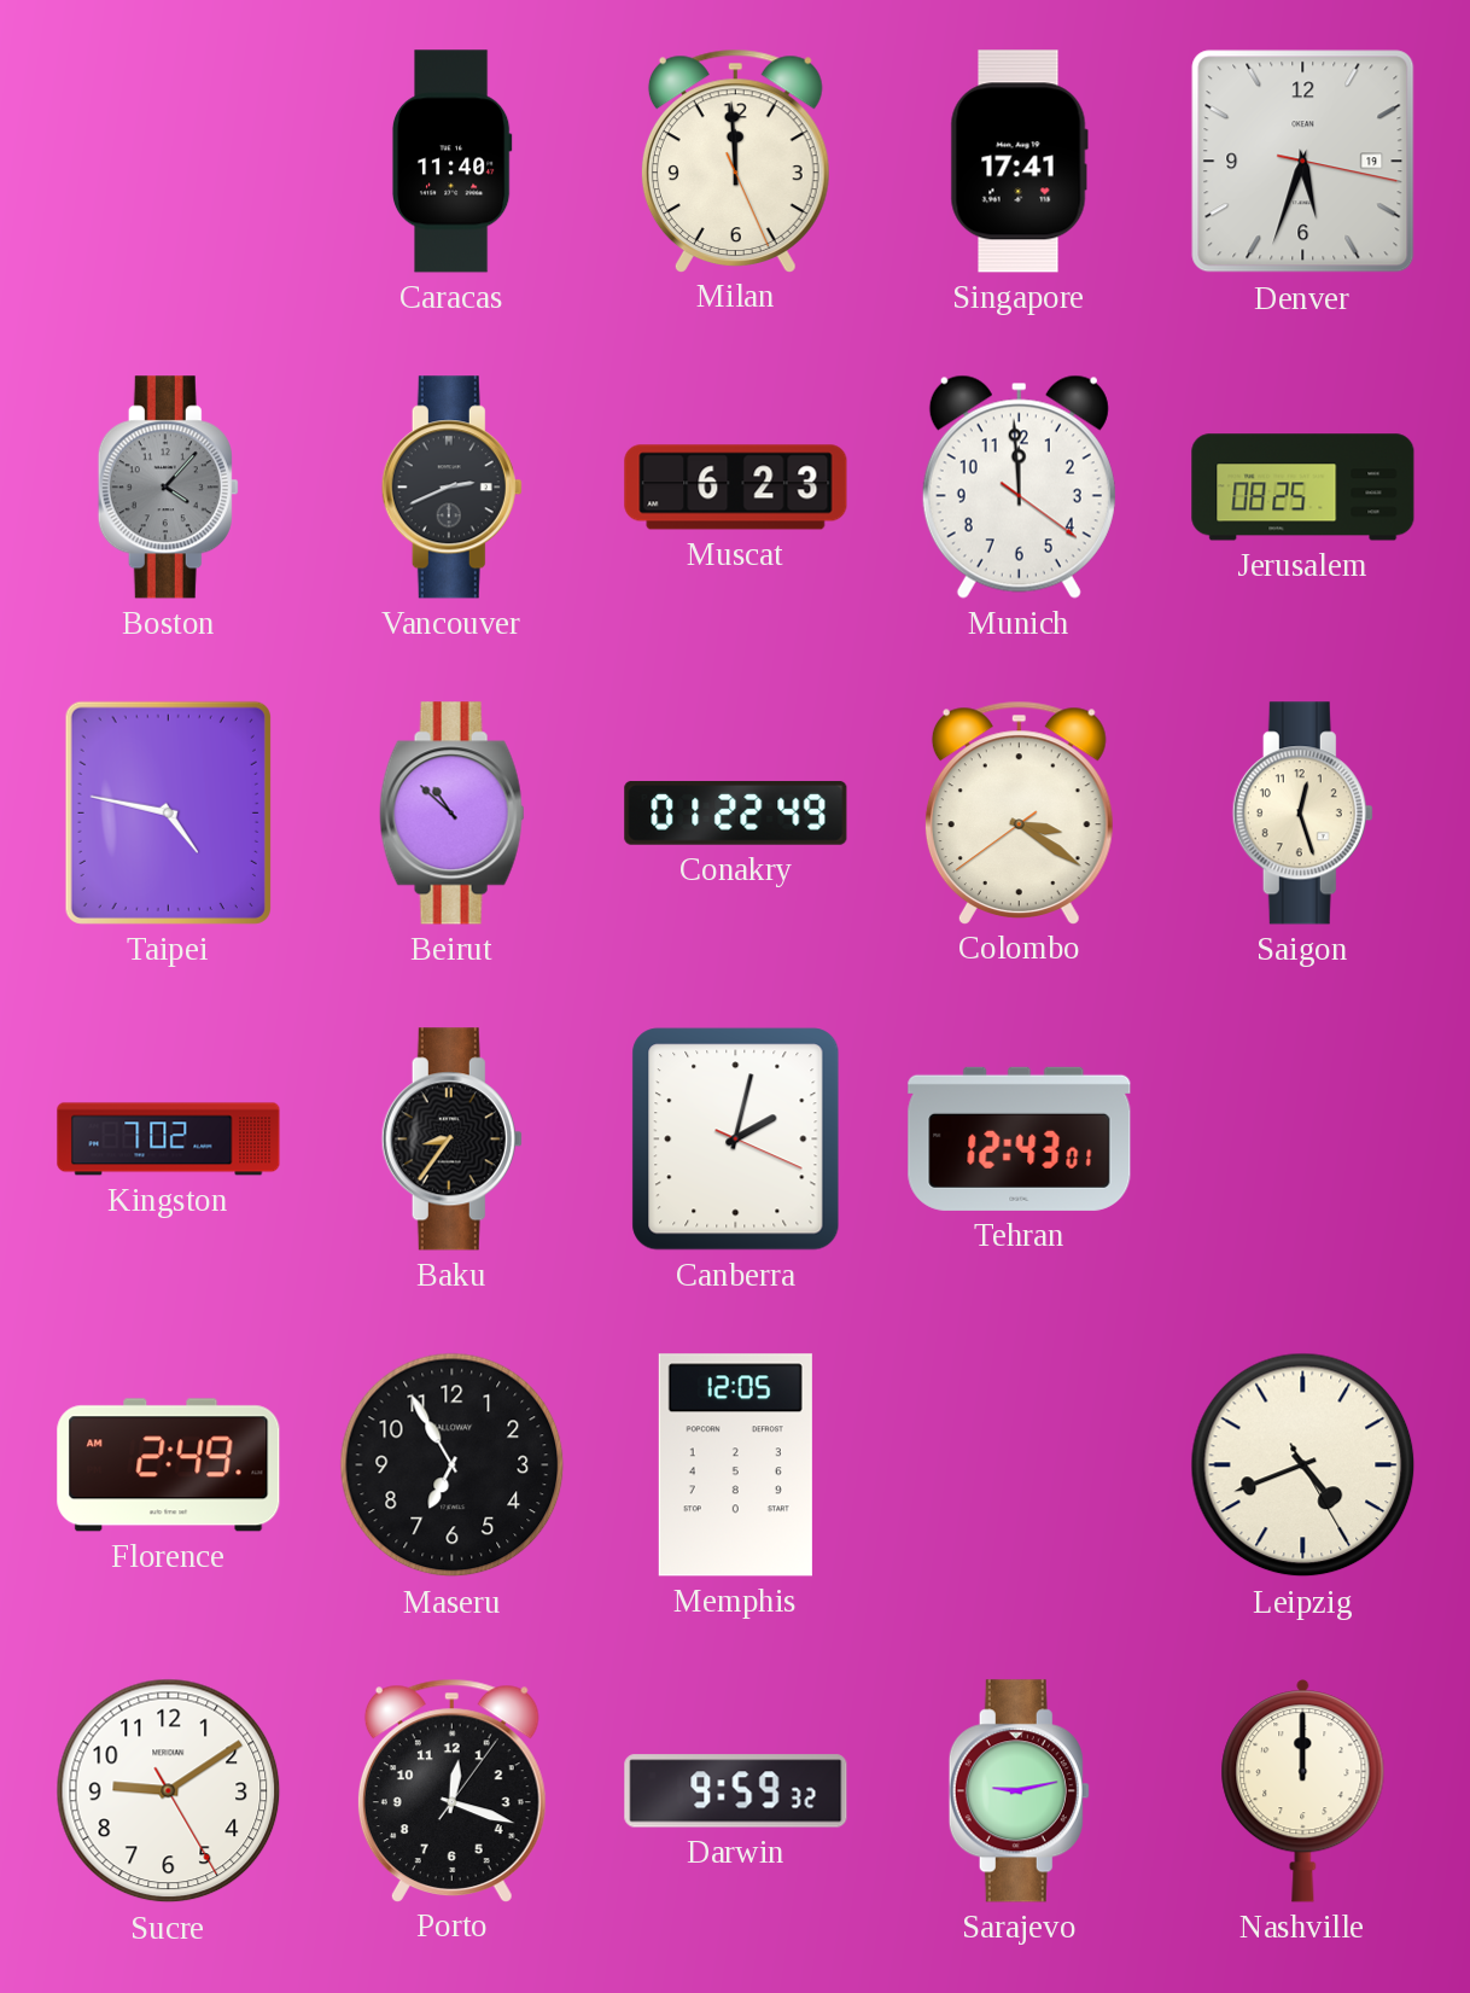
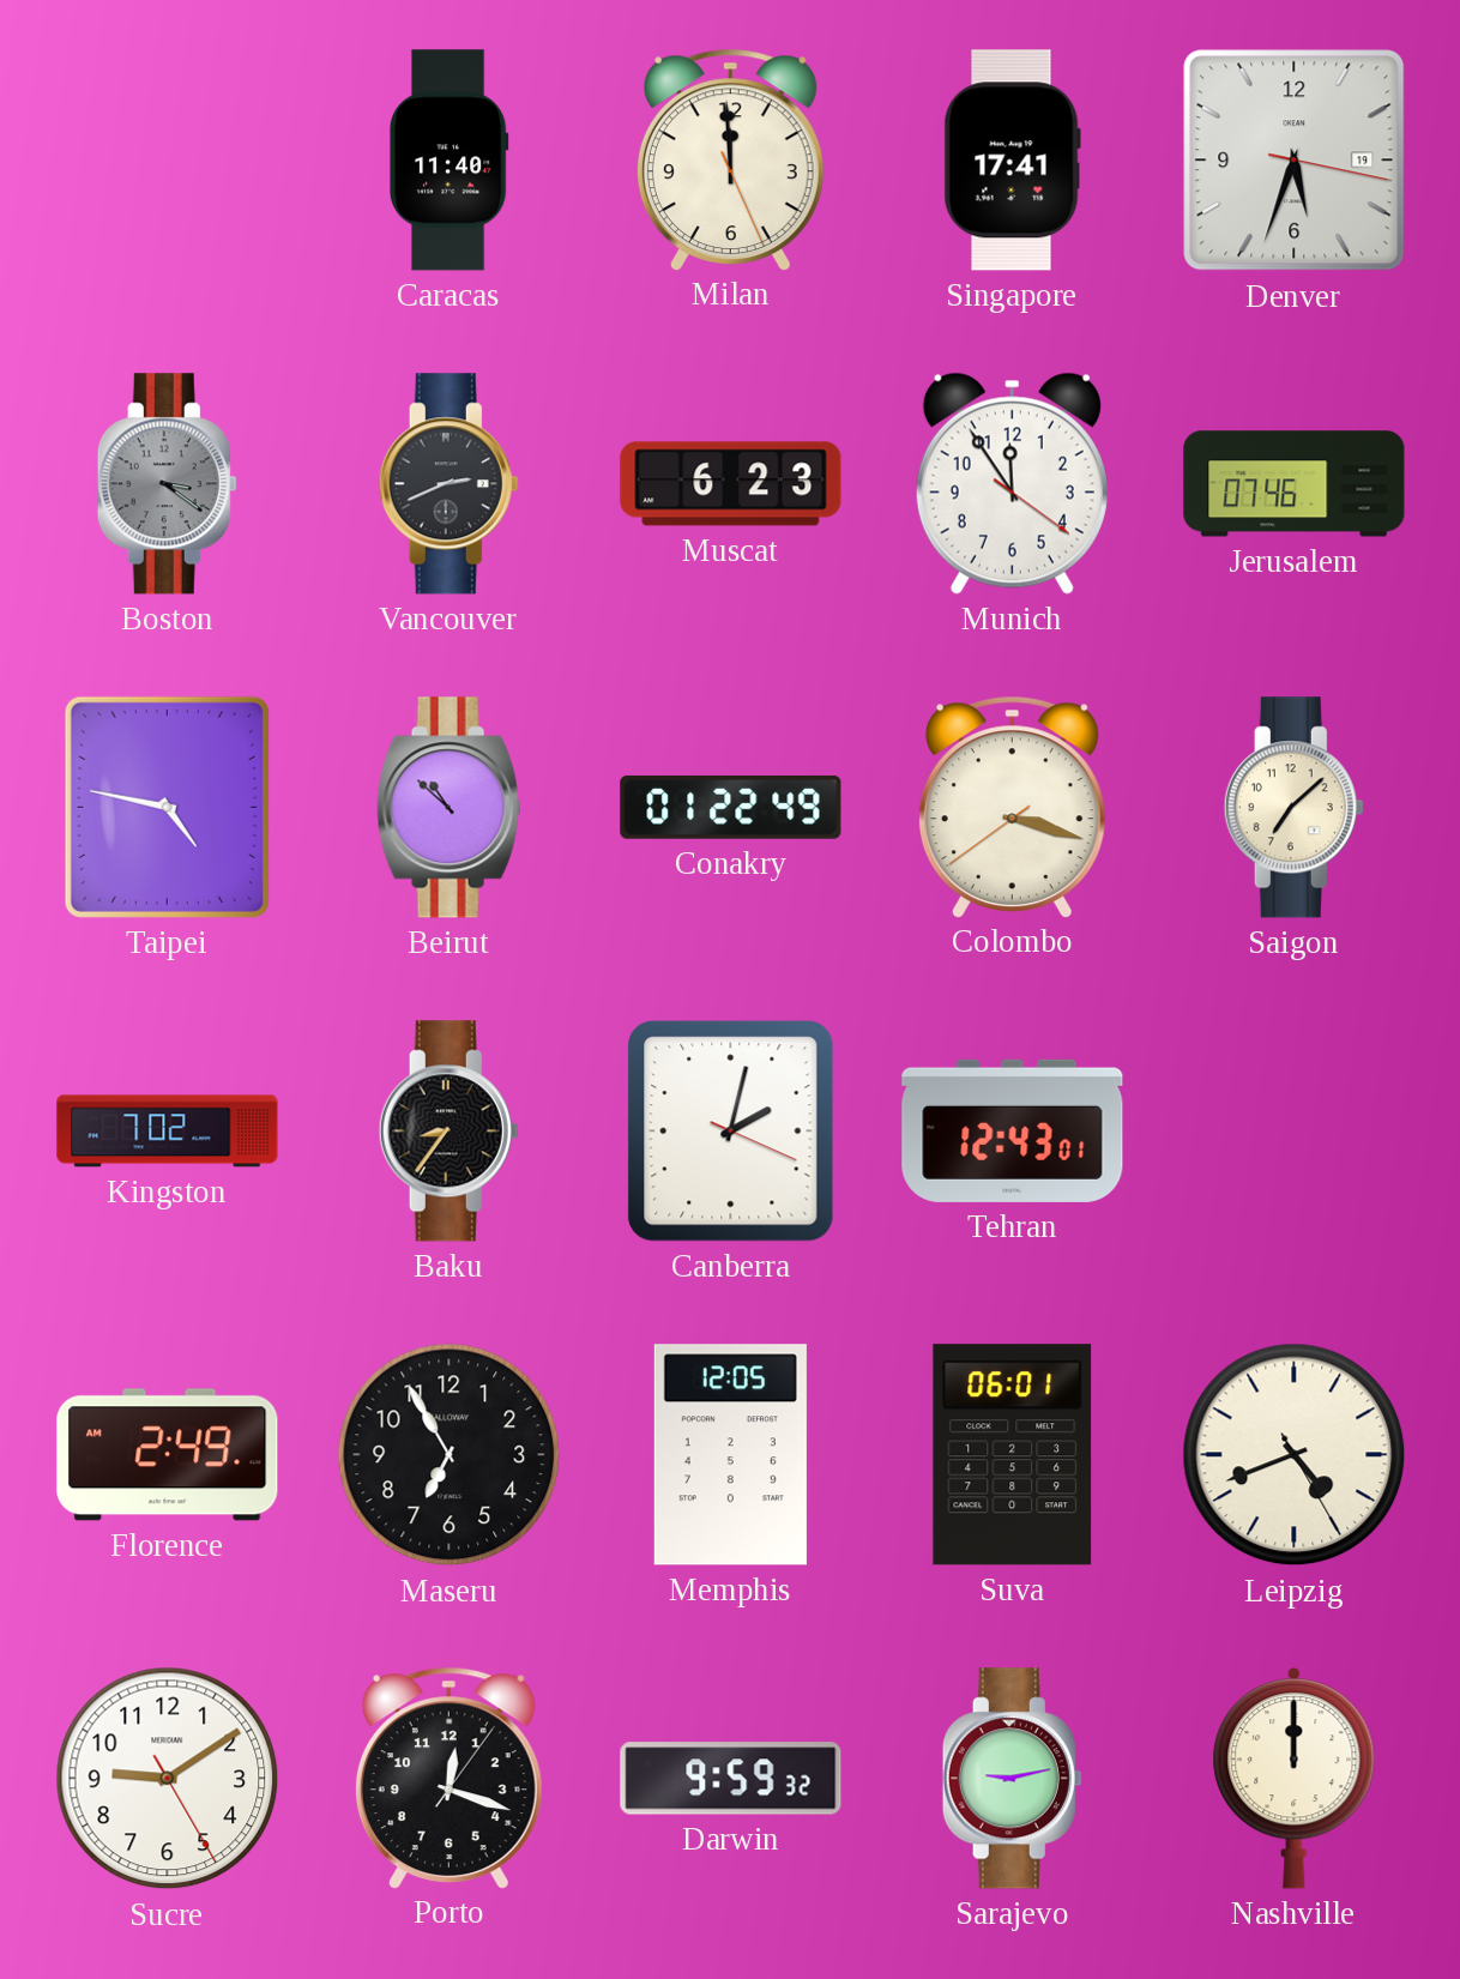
Boston: 4:07 -> 3:21 (167, 484)
Munich: 11:59 -> 11:54 (1012, 483)
Jerusalem: 08:25 -> 07:46 (1295, 484)
Colombo: 3:20 -> 3:17 (1012, 807)
Saigon: 12:27 -> 7:08 (1293, 808)
Suva: none -> 06:01 (1013, 1455)
